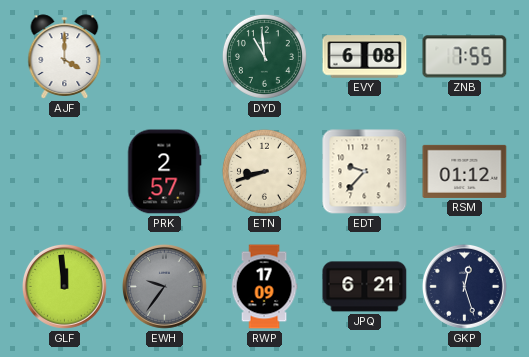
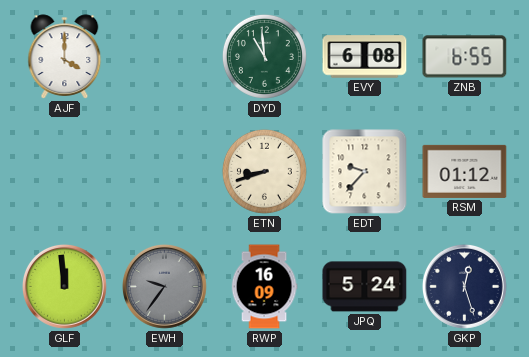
ZNB: 7:55 -> 6:55 (465, 57)
PRK: 2:57 -> none (164, 172)
RWP: 17:09 -> 16:09 (264, 287)
JPQ: 6:21 -> 5:24 (365, 287)
